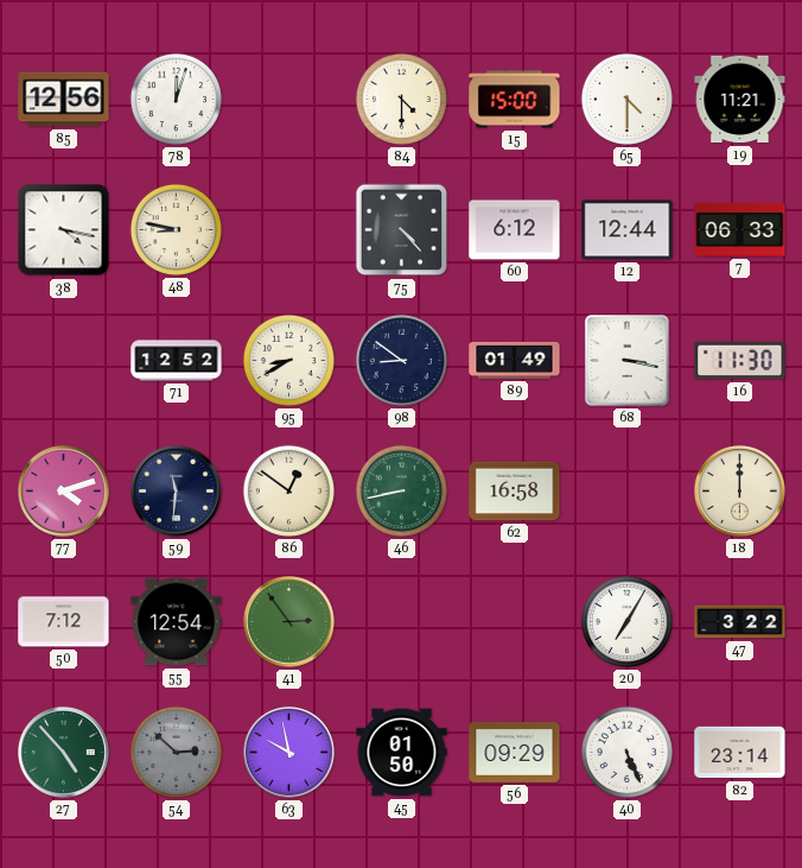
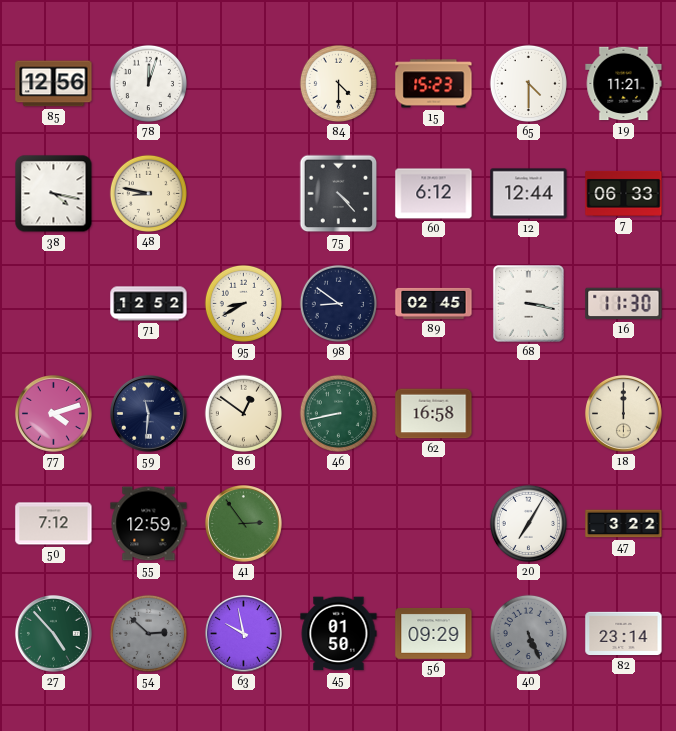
15: 15:00 -> 15:23 (434, 84)
89: 01:49 -> 02:45 (434, 303)
55: 12:54 -> 12:59 (149, 524)
40 dial: white -> grey (528, 633)
